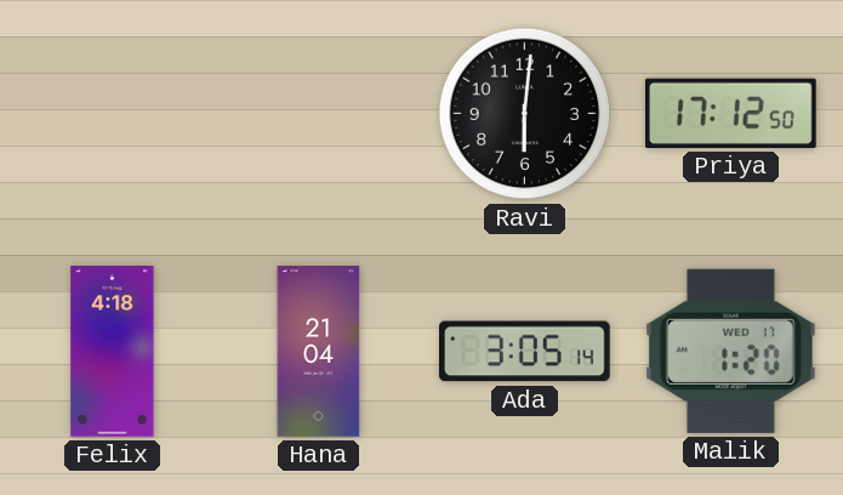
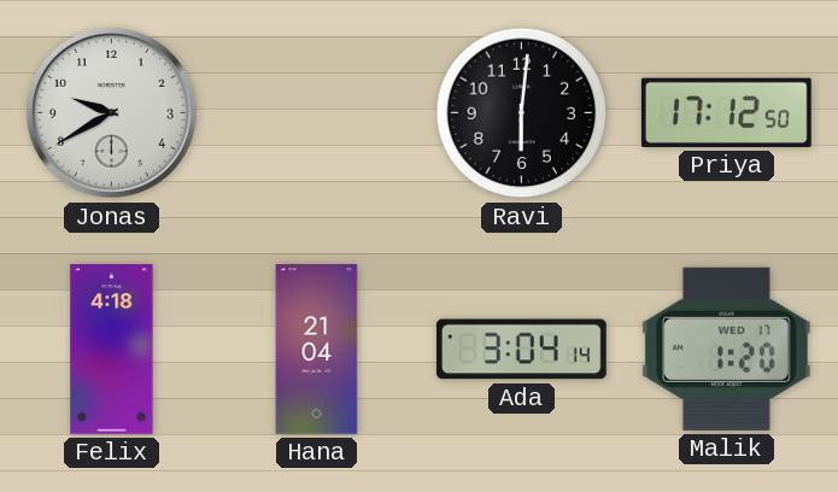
Jonas: none -> 9:40 (112, 113)
Ada: 3:05 -> 3:04 (521, 350)
